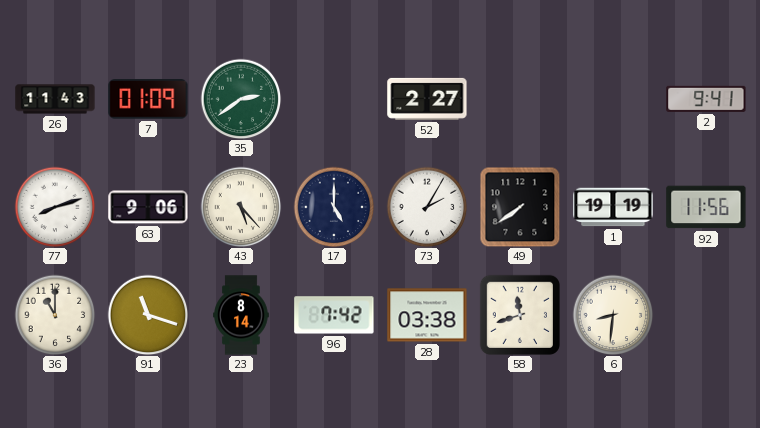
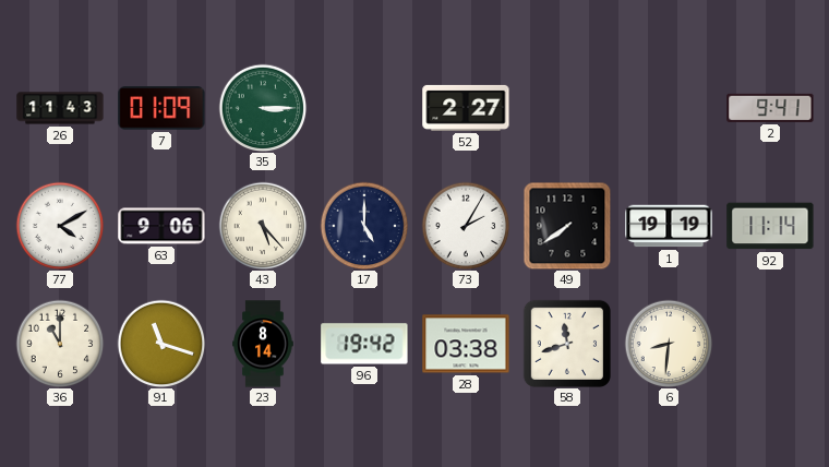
35: 2:39 -> 3:15 (263, 108)
77: 8:12 -> 4:10 (60, 226)
92: 11:56 -> 11:14 (770, 226)
96: 7:42 -> 19:42 (364, 344)
